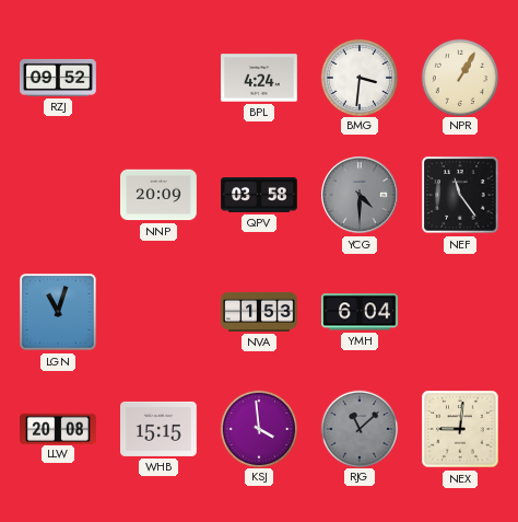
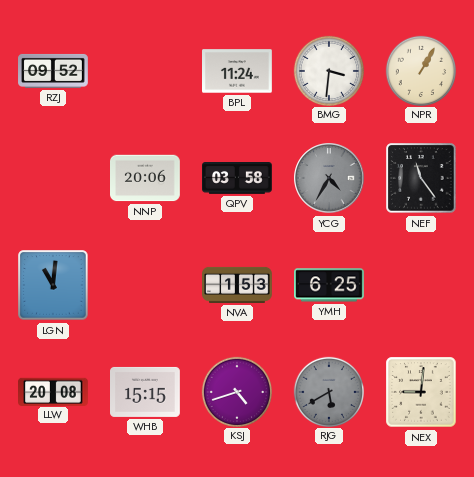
BPL: 4:24 -> 11:24 (238, 71)
NNP: 20:09 -> 20:06 (146, 178)
YCG: 4:30 -> 4:35 (329, 178)
LGN: 11:03 -> 11:01 (53, 285)
YMH: 6:04 -> 6:25 (330, 285)
KSJ: 3:59 -> 4:42 (236, 391)
RJG: 11:08 -> 5:40 (328, 391)
